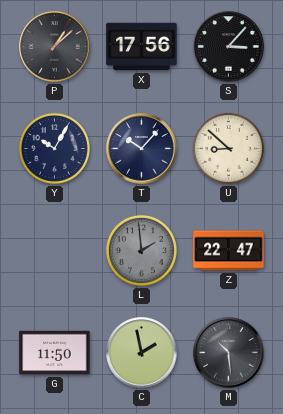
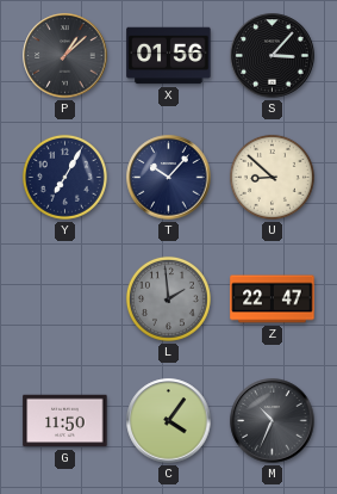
X: 17:56 -> 01:56 (169, 56)
Y: 10:05 -> 7:05 (64, 177)
C: 1:58 -> 4:06 (169, 421)
M: 10:29 -> 10:34 (273, 421)
